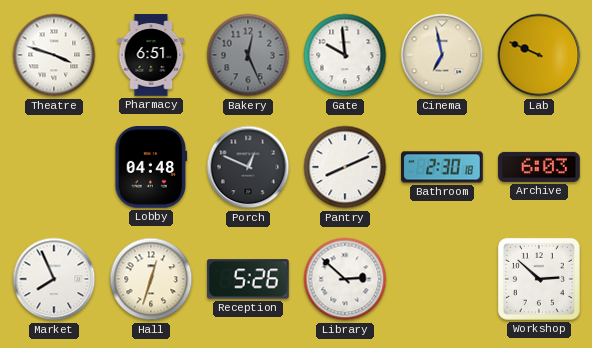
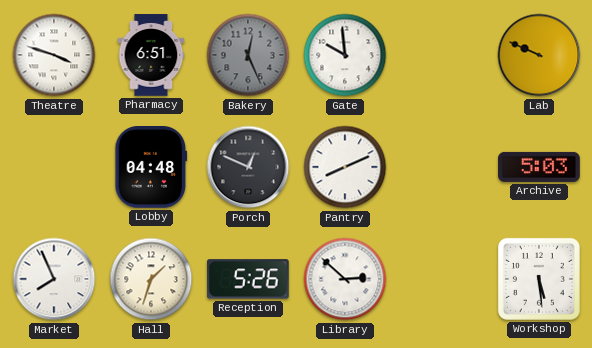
Cinema: 6:58 -> none (442, 55)
Bathroom: 2:30 -> none (442, 167)
Archive: 6:03 -> 5:03 (539, 167)
Hall: 12:33 -> 1:33 (151, 279)
Workshop: 2:52 -> 5:29 (539, 279)
